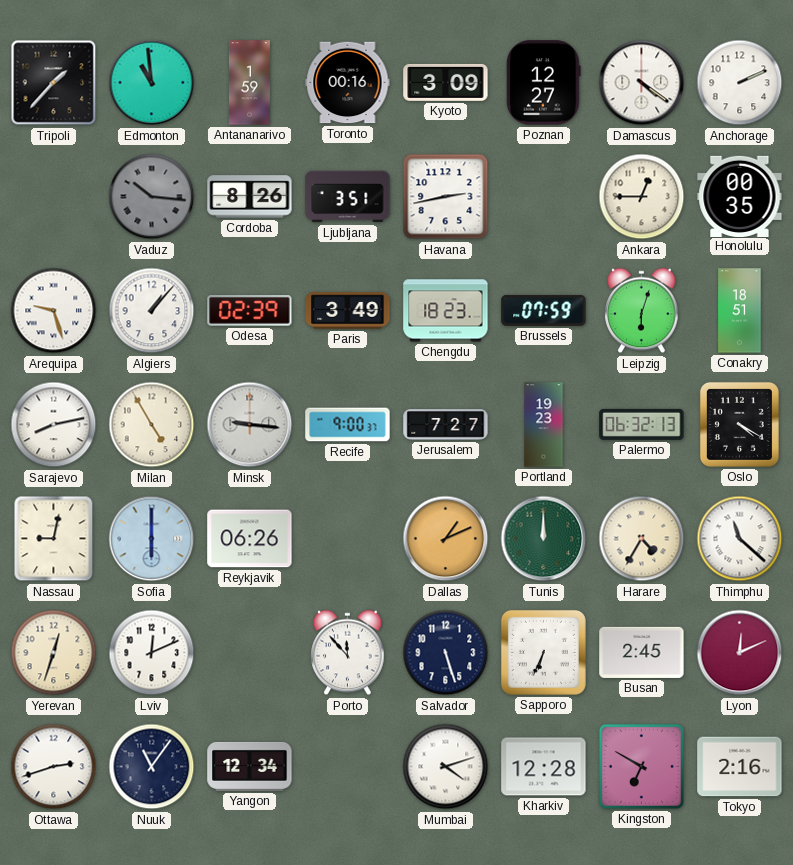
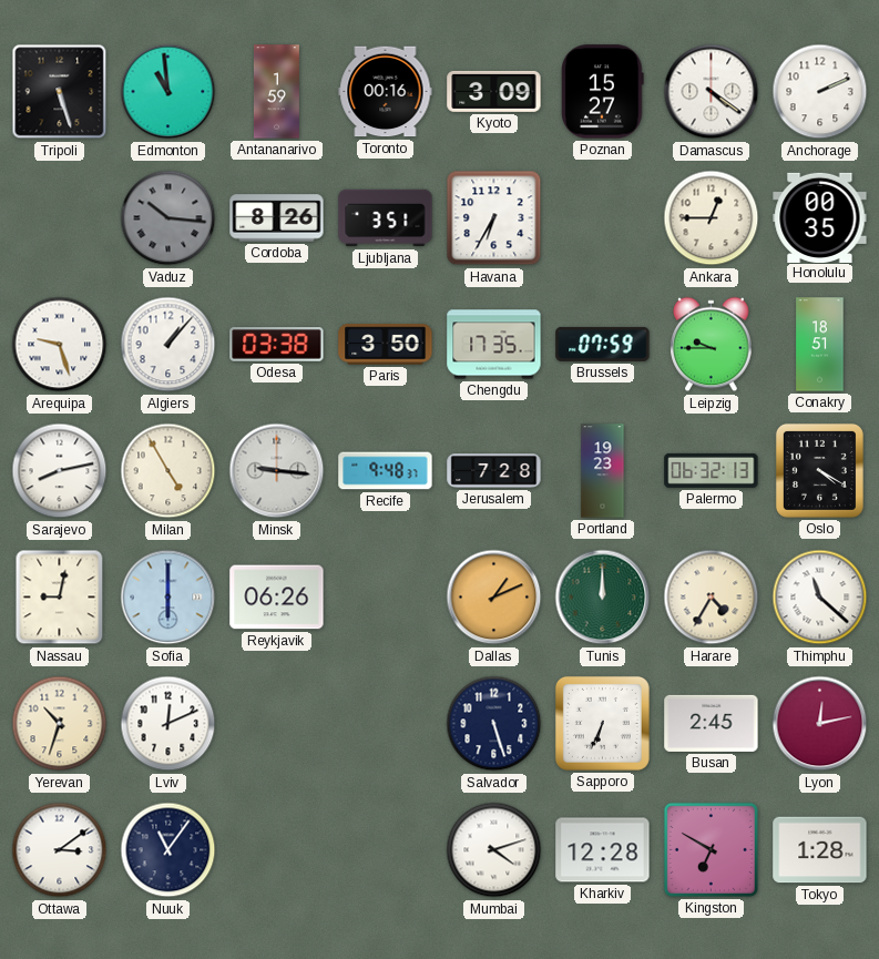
Tripoli: 1:37 -> 5:27 (60, 92)
Poznan: 12:27 -> 15:27 (603, 92)
Havana: 2:43 -> 6:35 (494, 218)
Odesa: 02:39 -> 03:38 (277, 345)
Paris: 3:49 -> 3:50 (386, 345)
Chengdu: 18:23 -> 17:35 (494, 345)
Leipzig: 6:03 -> 9:45 (712, 345)
Recife: 9:00 -> 9:48 (386, 471)
Jerusalem: 7:27 -> 7:28 (494, 471)
Yerevan: 12:33 -> 10:33 (60, 724)
Porto: 11:53 -> none (348, 653)
Lyon: 12:11 -> 12:13 (820, 724)
Ottawa: 2:42 -> 3:09 (60, 850)
Yangon: 12:34 -> none (250, 766)
Tokyo: 2:16 -> 1:28 (820, 850)
